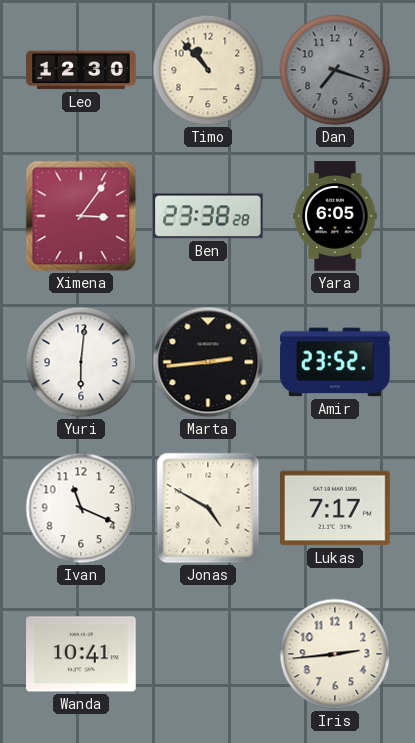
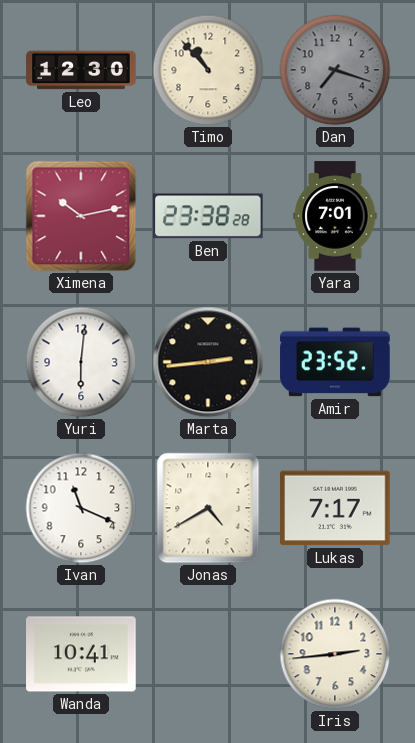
Ximena: 3:06 -> 10:13 (81, 216)
Yara: 6:05 -> 7:01 (335, 216)
Jonas: 4:50 -> 4:40 (208, 508)
